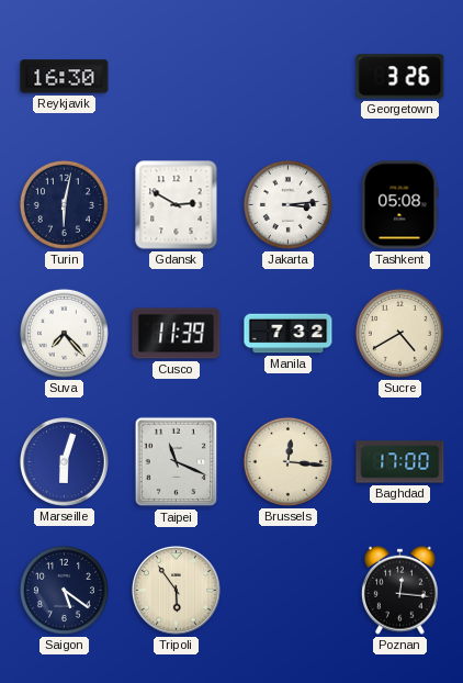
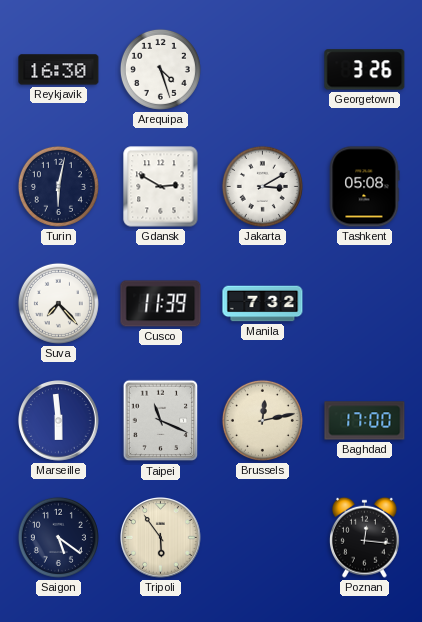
Arequipa: none -> 4:27 (160, 69)
Jakarta: 3:14 -> 3:10 (262, 186)
Sucre: 4:40 -> none (399, 333)
Marseille: 6:03 -> 5:59 (59, 421)
Brussels: 12:16 -> 12:13 (262, 420)
